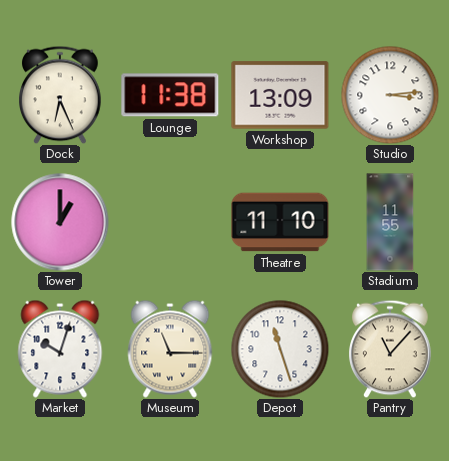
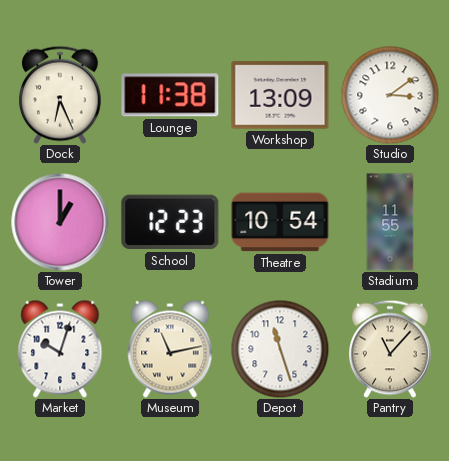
Studio: 3:14 -> 3:09 (390, 95)
School: none -> 12:23 (170, 222)
Theatre: 11:10 -> 10:54 (280, 222)
Museum: 11:15 -> 11:13 (170, 349)
